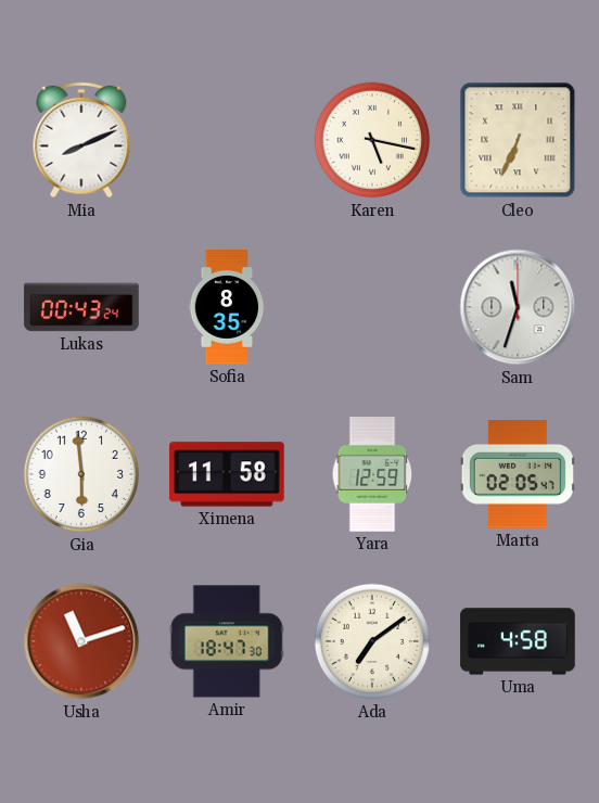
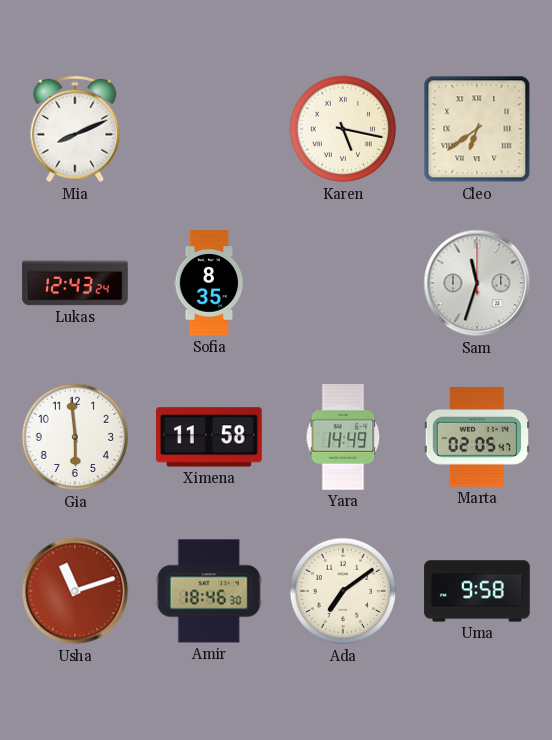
Cleo: 6:34 -> 6:39 (477, 129)
Lukas: 00:43 -> 12:43 (75, 283)
Yara: 12:59 -> 14:49 (343, 438)
Amir: 18:47 -> 18:46 (209, 591)
Uma: 4:58 -> 9:58 (477, 591)
